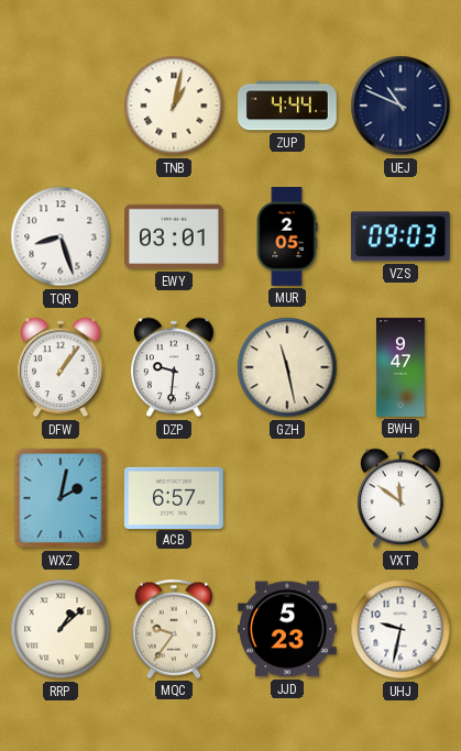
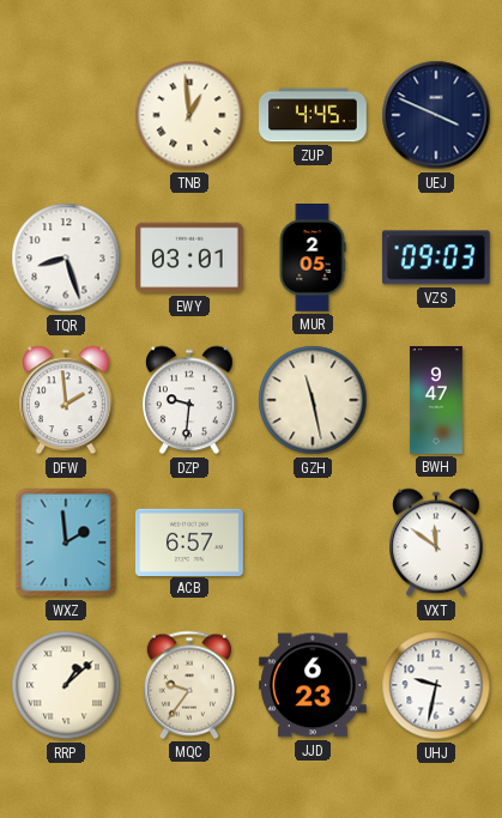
TNB: 1:02 -> 12:59 (189, 115)
ZUP: 4:44 -> 4:45 (314, 115)
UEJ: 10:49 -> 3:49 (436, 115)
DFW: 1:06 -> 1:59 (67, 400)
WXZ: 2:02 -> 1:59 (66, 543)
JJD: 5:23 -> 6:23 (314, 685)
